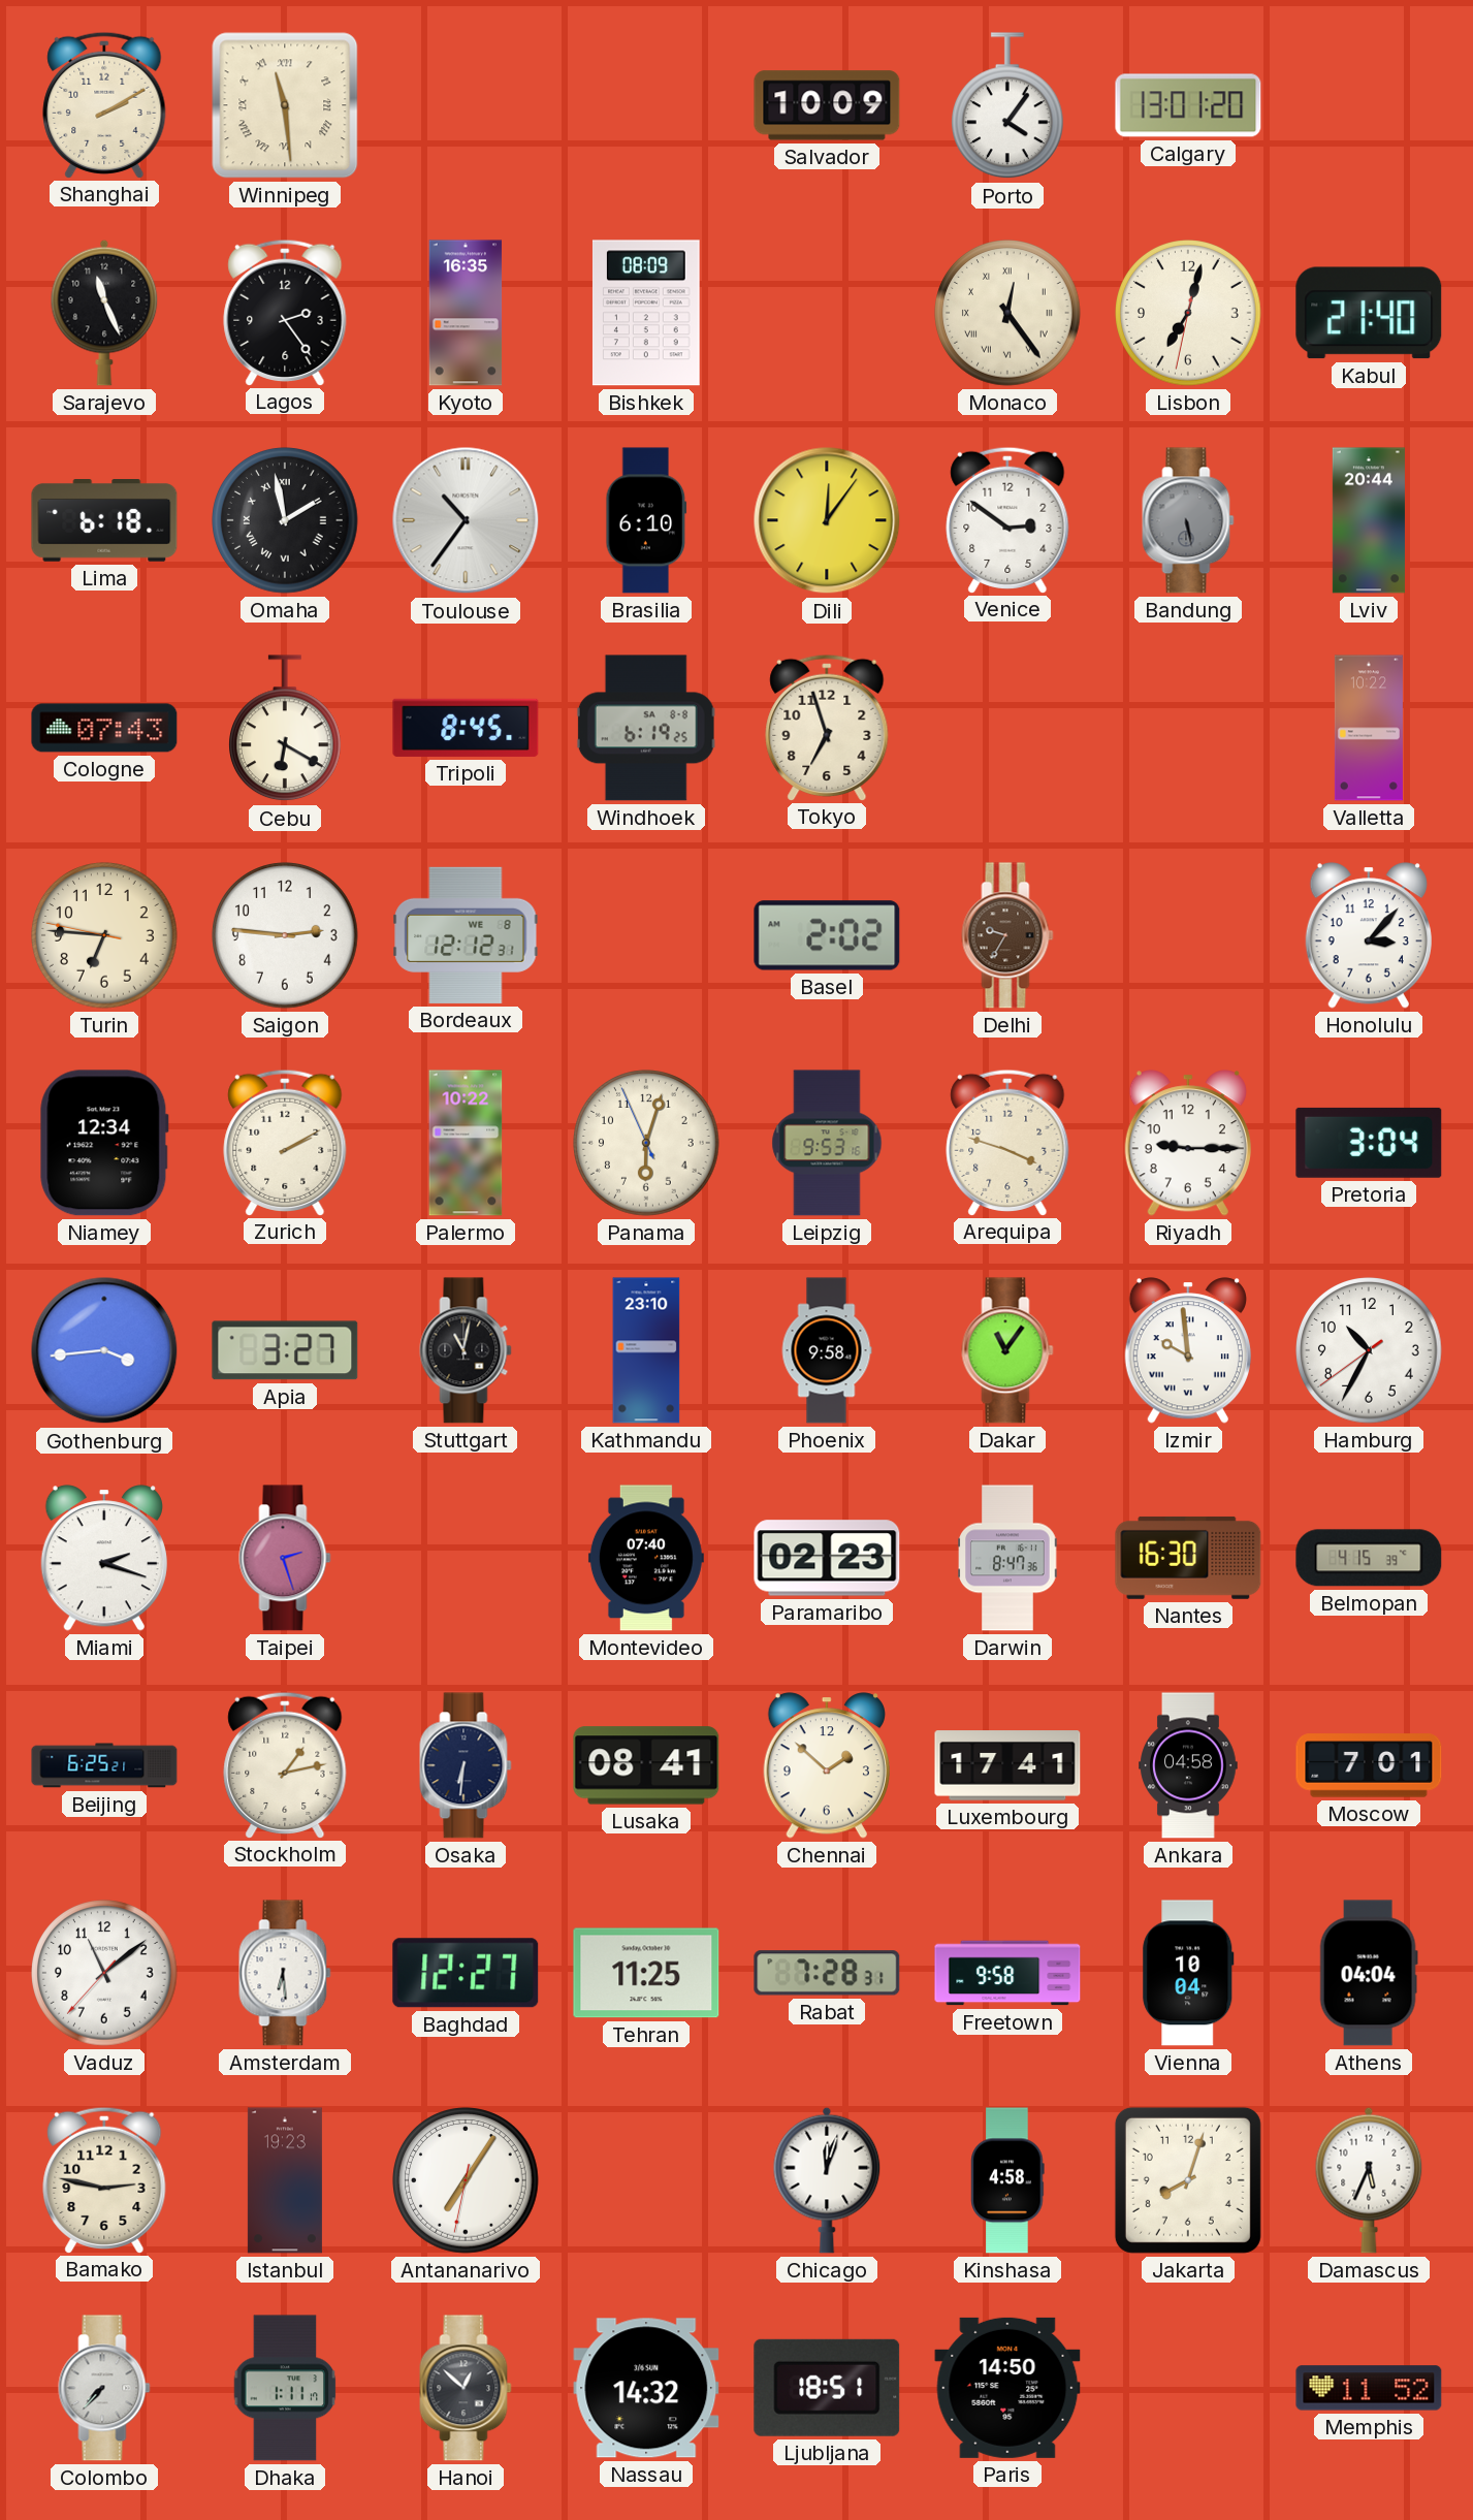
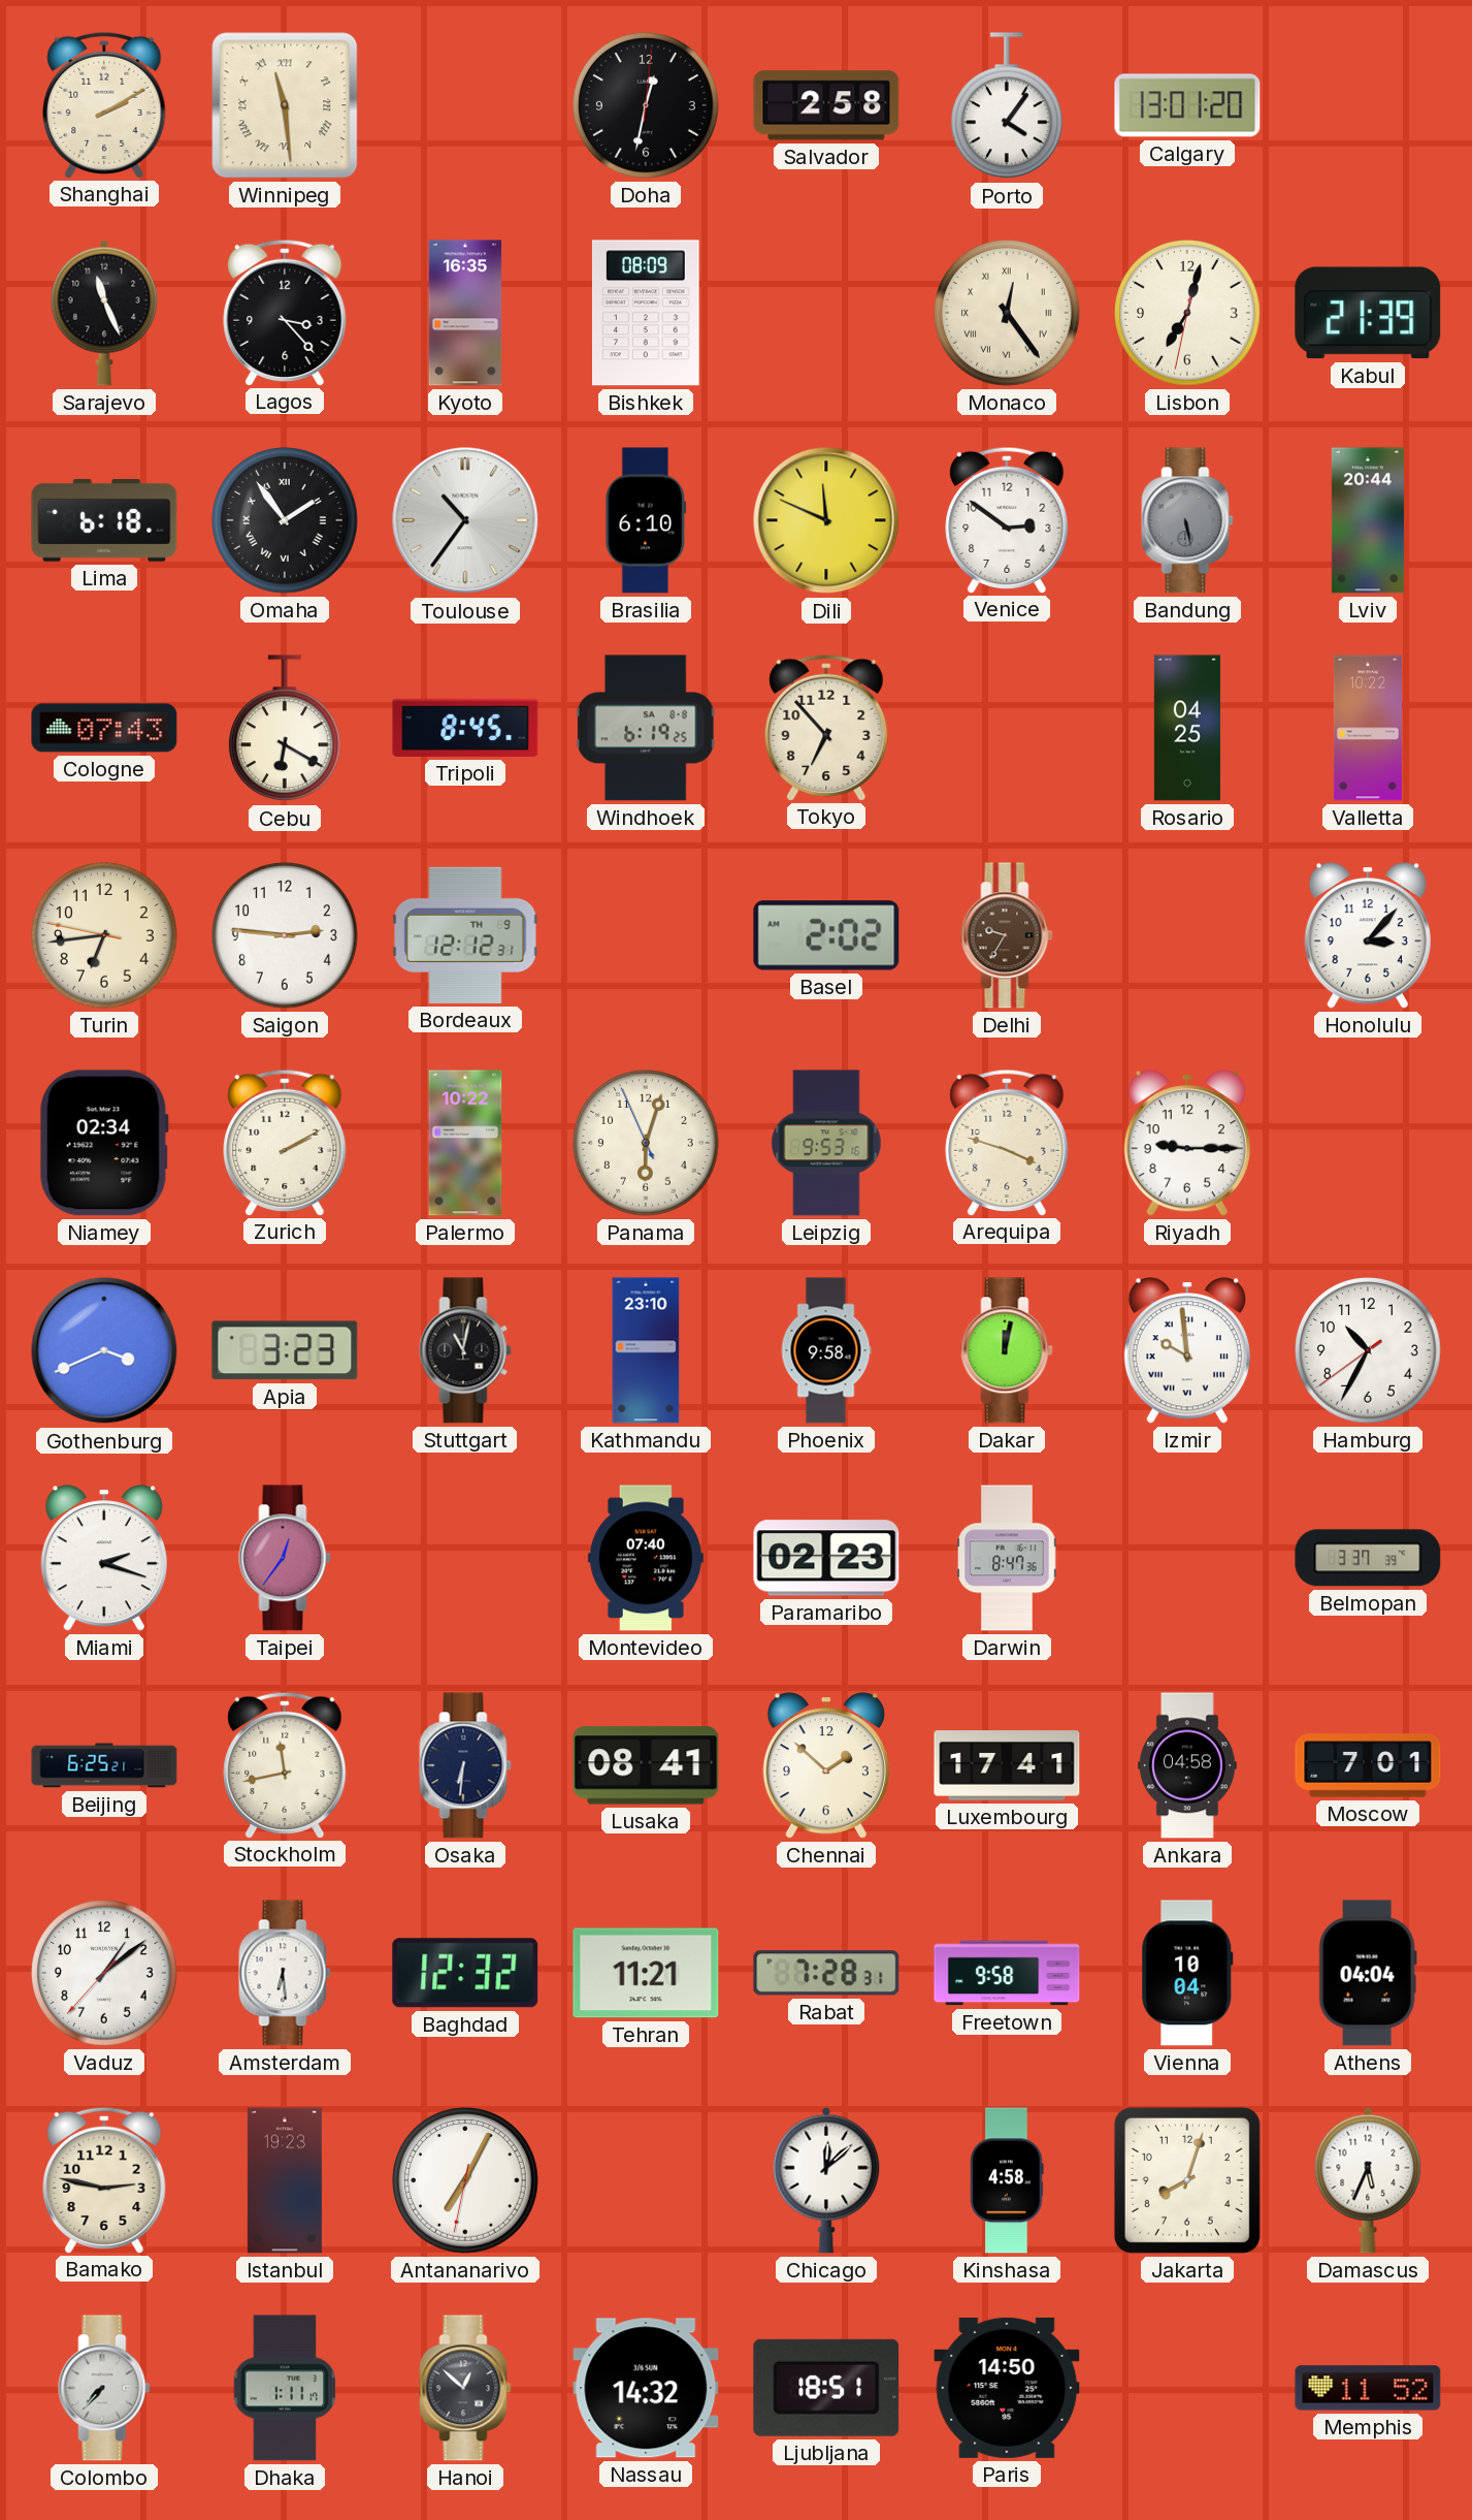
Doha: none -> 12:32 (646, 105)
Salvador: 10:09 -> 2:58 (826, 105)
Lagos: 2:24 -> 3:23 (285, 312)
Kabul: 21:40 -> 21:39 (1368, 313)
Omaha: 1:58 -> 1:54 (285, 520)
Dili: 12:06 -> 11:49 (826, 520)
Tokyo: 6:57 -> 6:53 (826, 727)
Rosario: none -> 04:25 (1187, 728)
Turin: 6:45 -> 6:43 (104, 935)
Bordeaux date: WE 8 -> TH 9 (465, 935)
Niamey: 12:34 -> 02:34 (104, 1143)
Pretoria: 3:04 -> none (1369, 1143)
Gothenburg: 3:44 -> 3:41 (104, 1350)
Apia: 3:27 -> 3:23 (285, 1350)
Dakar: 11:06 -> 12:02 (1007, 1350)
Taipei: 2:27 -> 12:36 (285, 1558)
Nantes: 16:30 -> none (1188, 1558)
Belmopan: 4:15 -> 3:37 (1368, 1558)
Stockholm: 1:13 -> 11:43 (285, 1764)
Vaduz: 11:08 -> 1:08 (104, 1973)
Baghdad: 12:27 -> 12:32 (465, 1973)
Tehran: 11:25 -> 11:21 (646, 1973)
Antananarivo: 7:05 -> 7:04 (465, 2180)
Chicago: 12:03 -> 12:08 (826, 2180)
